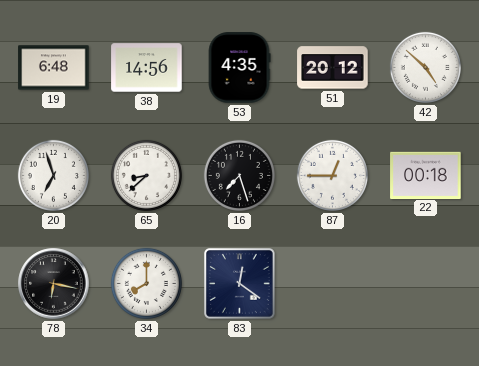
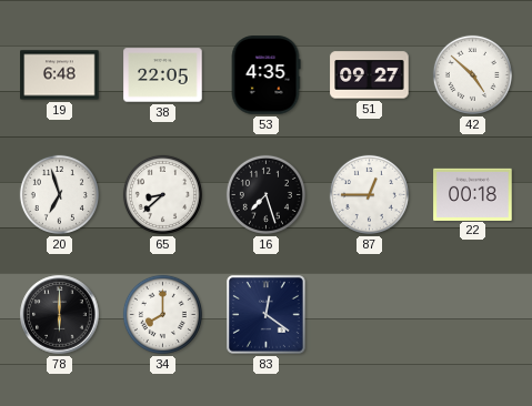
38: 14:56 -> 22:05 (163, 75)
51: 20:12 -> 09:27 (370, 75)
78: 6:17 -> 6:00 (60, 315)
